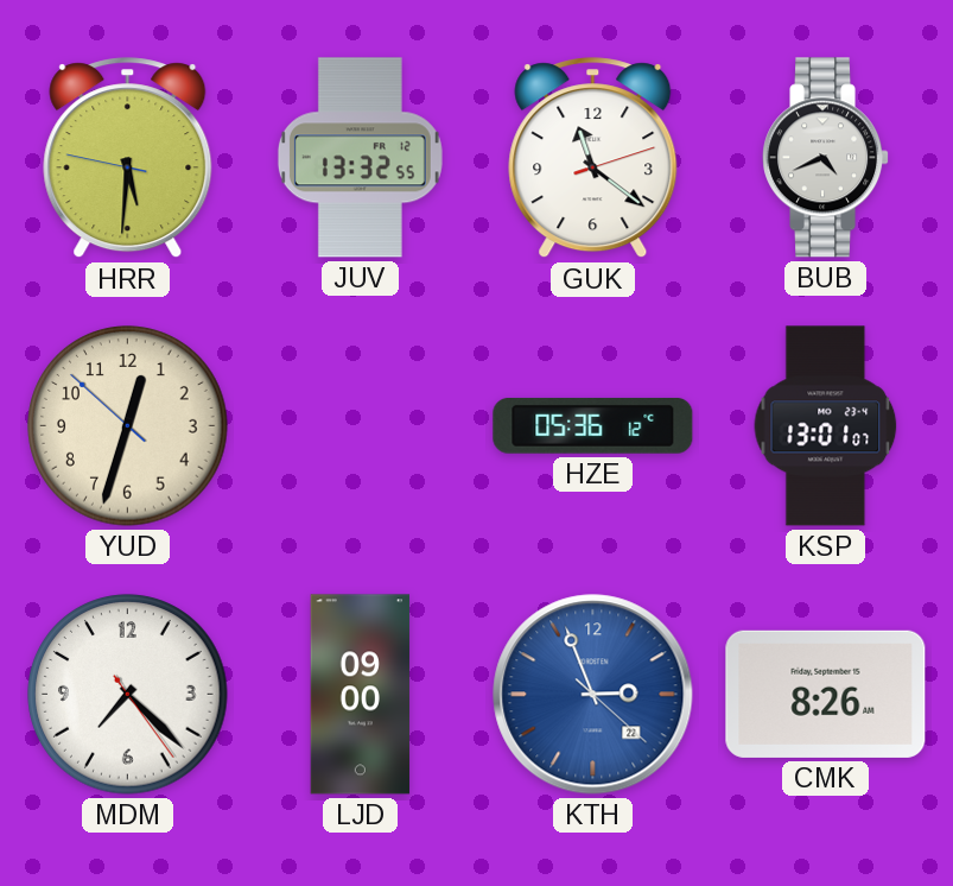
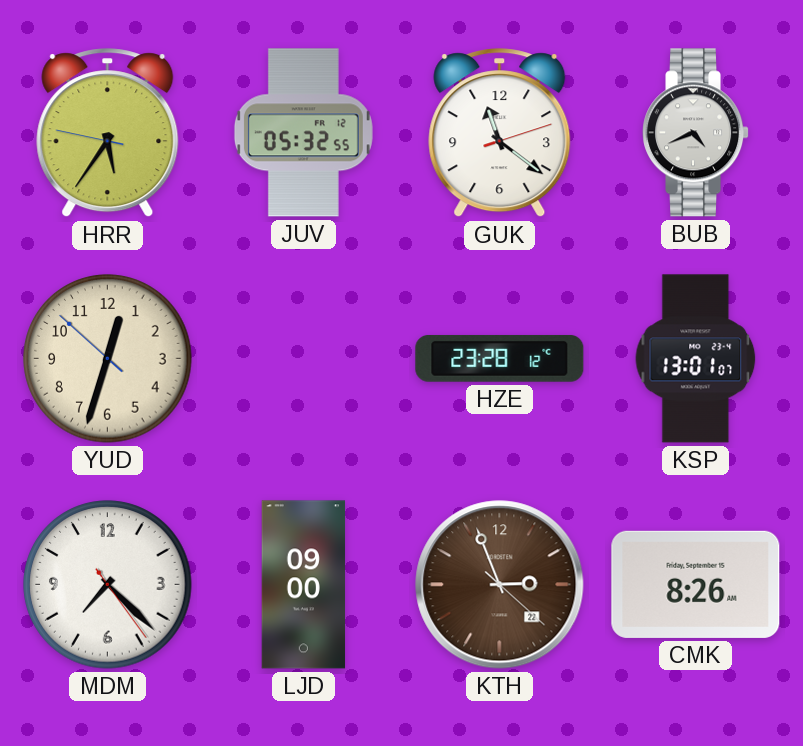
HRR: 5:30 -> 5:35 (108, 133)
JUV: 13:32 -> 05:32 (303, 133)
HZE: 05:36 -> 23:28 (500, 358)
KTH dial: blue -> brown (500, 585)
